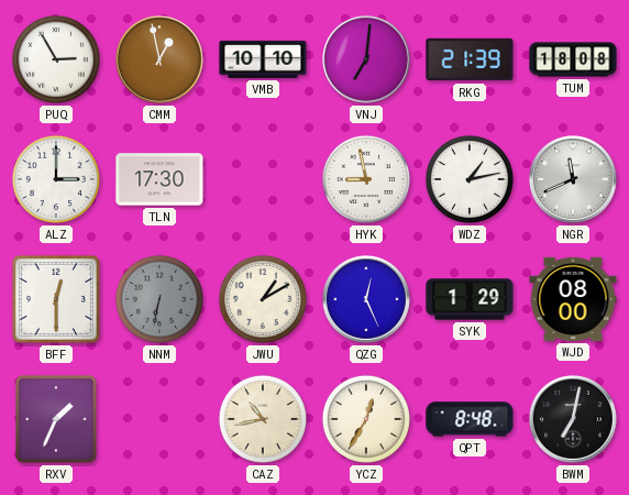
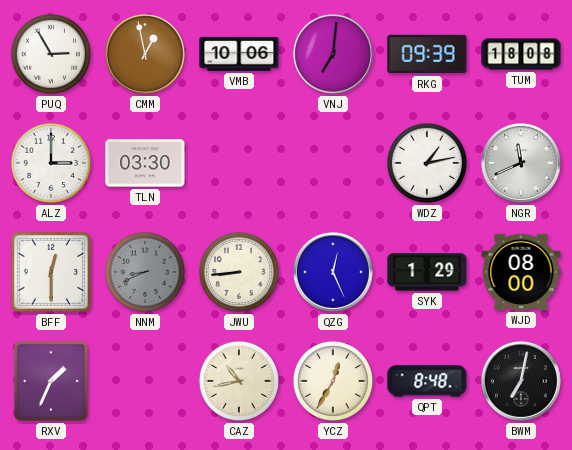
VMB: 10:10 -> 10:06 (239, 54)
RKG: 21:39 -> 09:39 (427, 54)
TLN: 17:30 -> 03:30 (145, 163)
HYK: 8:58 -> none (366, 179)
NNM: 6:32 -> 8:41 (145, 272)
JWU: 1:10 -> 8:44 (239, 272)
